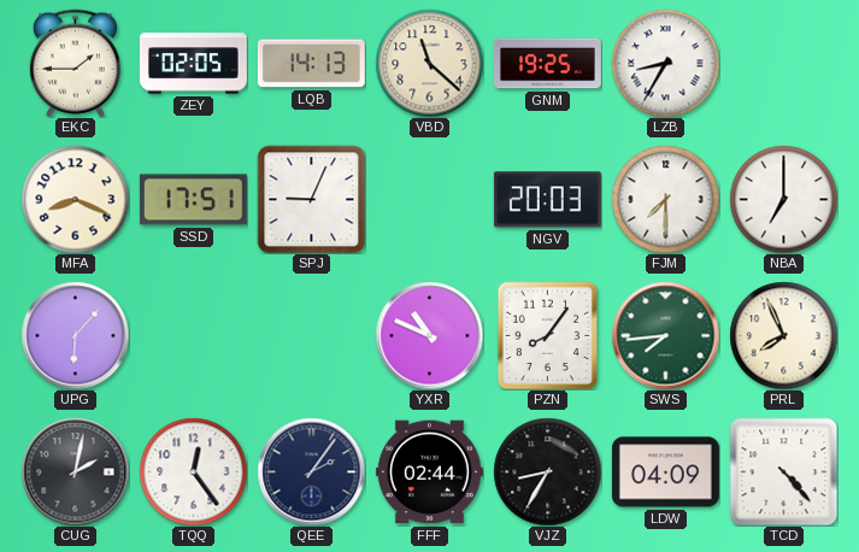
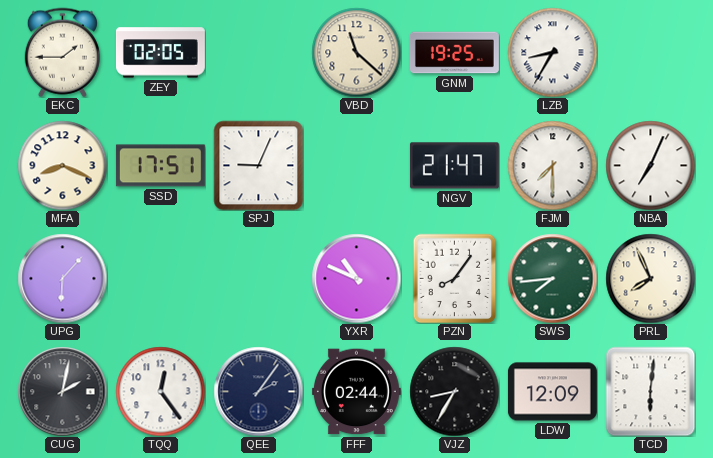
LQB: 14:13 -> none (311, 64)
NGV: 20:03 -> 21:47 (454, 166)
NBA: 7:00 -> 7:04 (650, 165)
LDW: 04:09 -> 12:09 (552, 392)
TCD: 4:23 -> 6:01 (650, 391)
